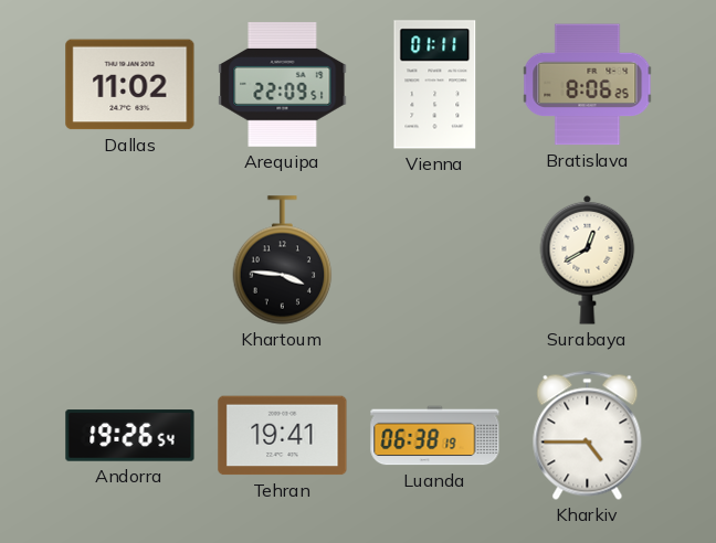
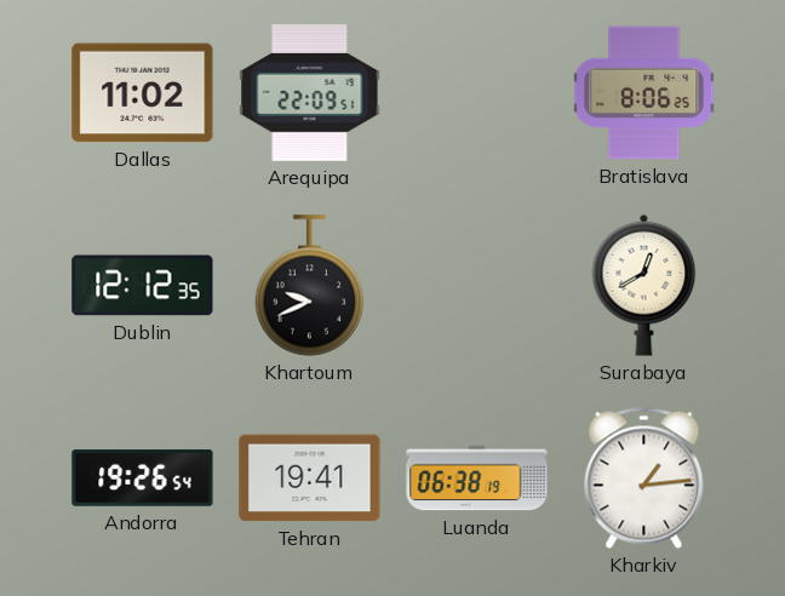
Vienna: 01:11 -> none (435, 85)
Dublin: none -> 12:12 (143, 286)
Khartoum: 3:46 -> 9:41 (310, 286)
Kharkiv: 4:45 -> 1:14 (644, 477)
